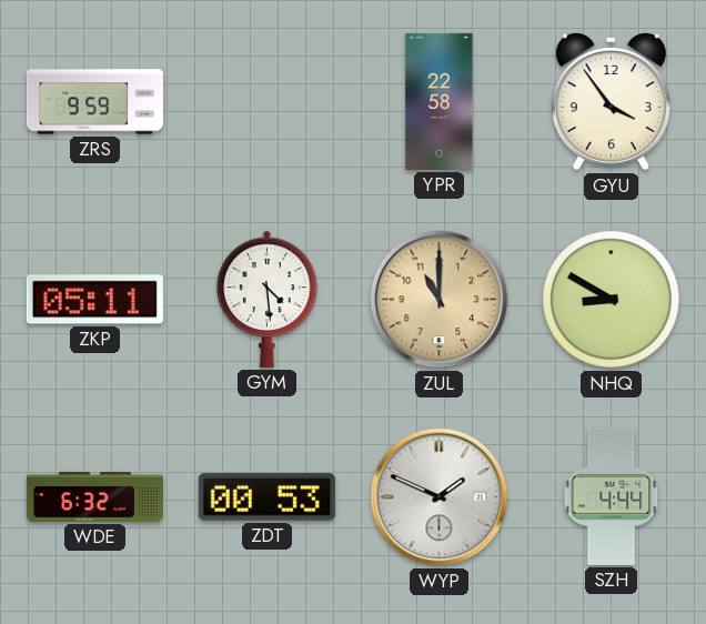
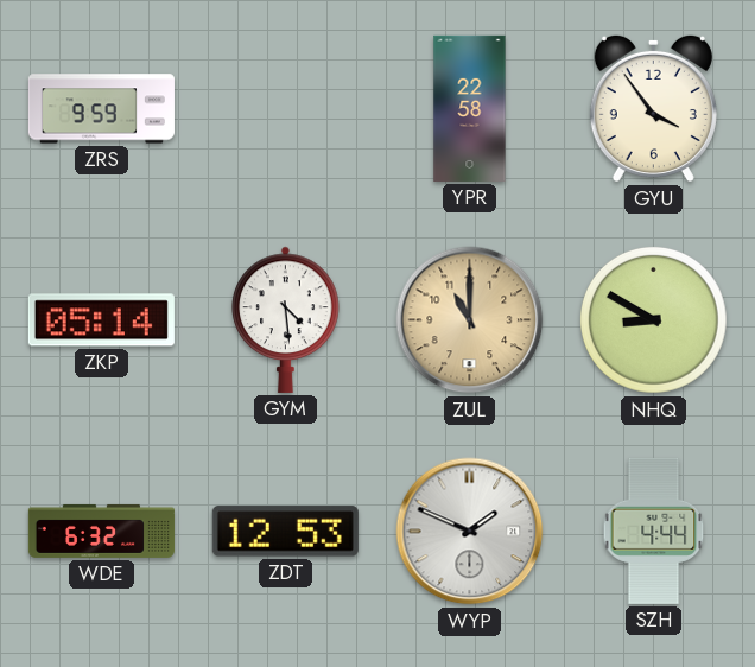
ZKP: 05:11 -> 05:14 (101, 320)
ZDT: 00:53 -> 12:53 (285, 532)
